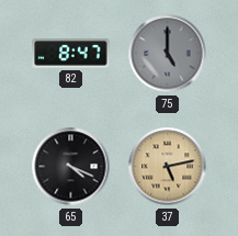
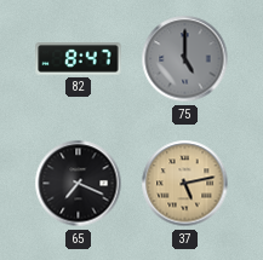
65: 4:19 -> 7:19 (79, 184)
